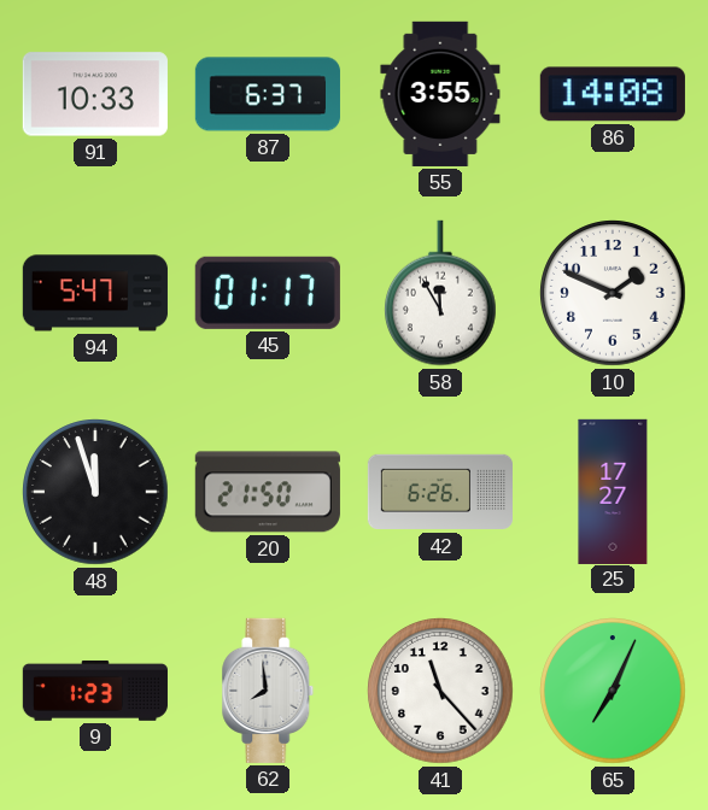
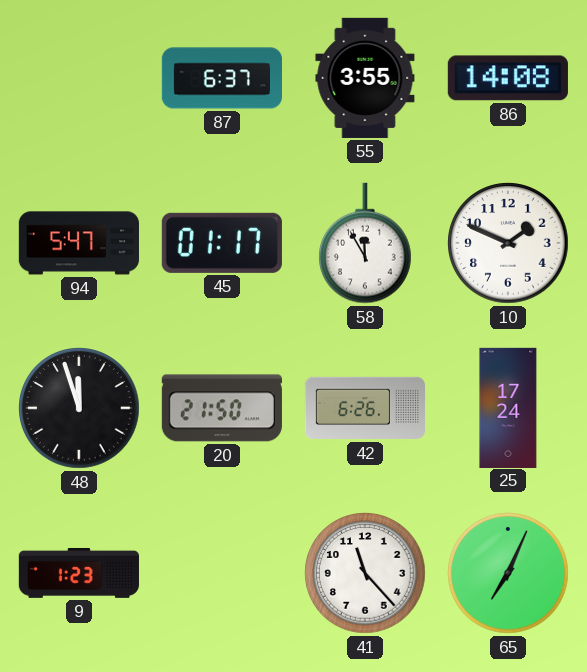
91: 10:33 -> none (95, 94)
25: 17:27 -> 17:24 (508, 407)
62: 7:59 -> none (268, 691)
